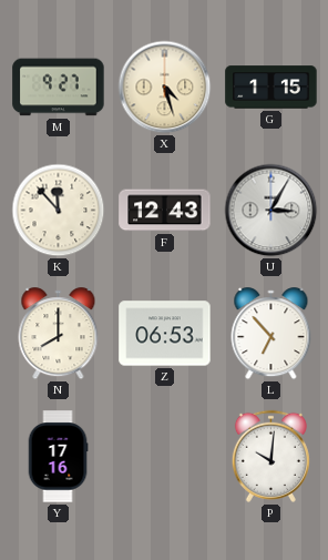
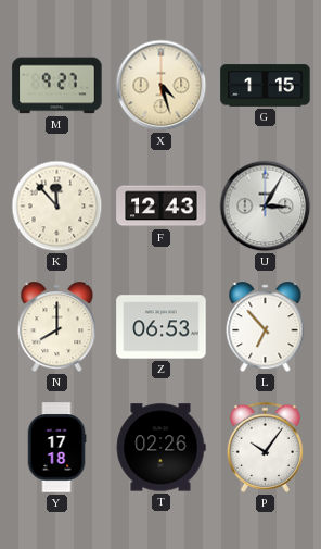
Y: 17:16 -> 17:18 (56, 448)
T: none -> 02:26 (160, 448)
P: 10:01 -> 10:06 (265, 447)
